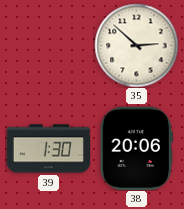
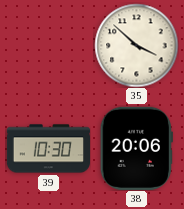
35: 2:52 -> 3:52 (136, 45)
39: 1:30 -> 10:30 (48, 149)
